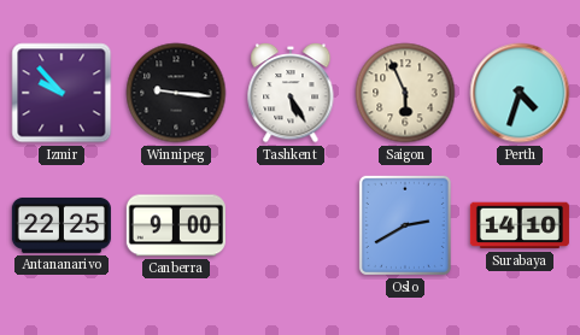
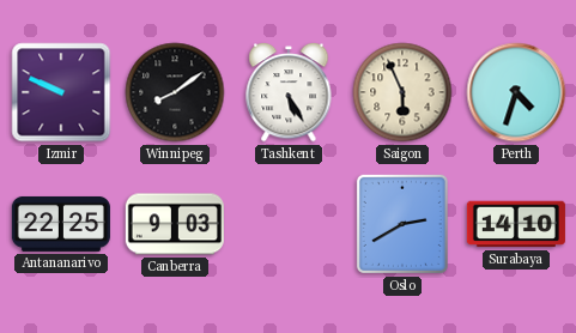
Izmir: 9:53 -> 9:49 (61, 92)
Winnipeg: 9:16 -> 8:09 (175, 92)
Canberra: 9:00 -> 9:03 (175, 224)
